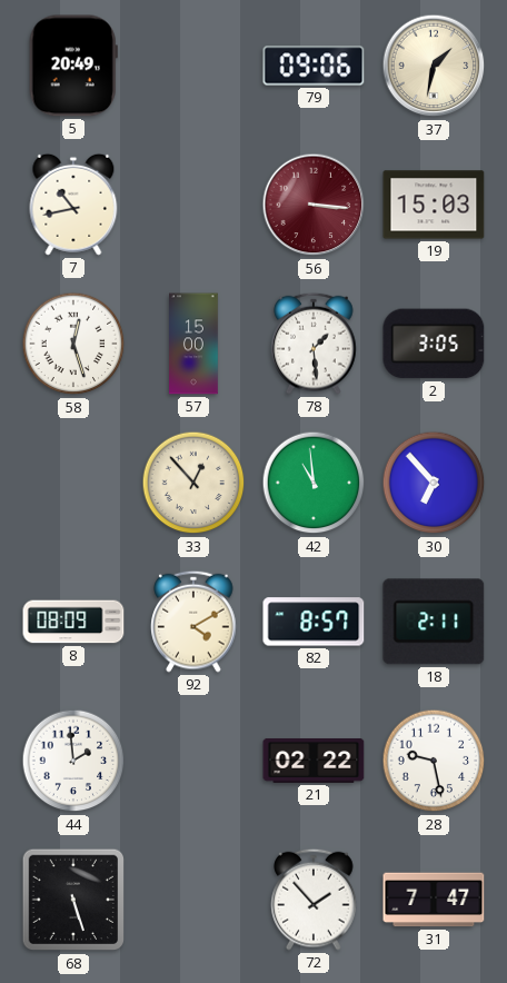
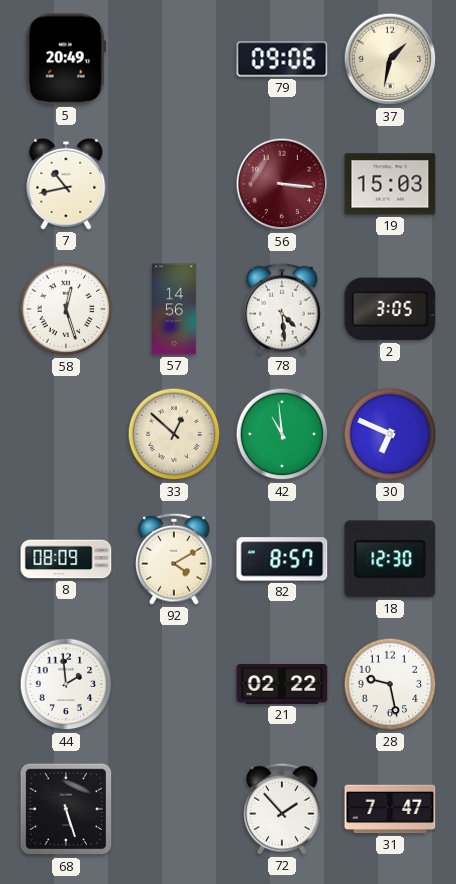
57: 15:00 -> 14:56 (174, 309)
78: 1:29 -> 4:29 (282, 309)
33: 12:53 -> 12:52 (174, 434)
30: 6:53 -> 6:49 (390, 434)
18: 2:11 -> 12:30 (390, 559)
